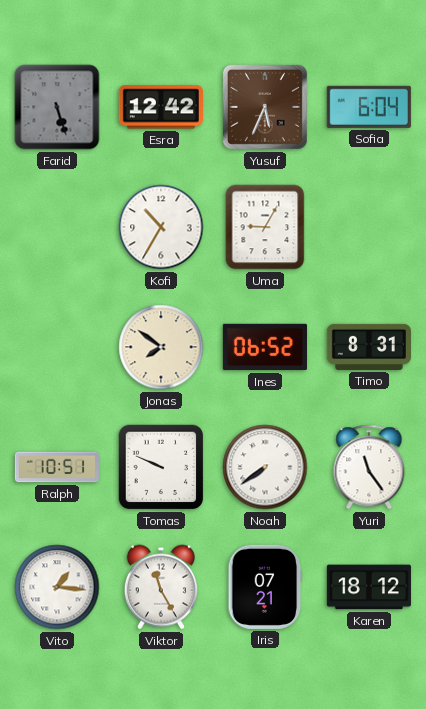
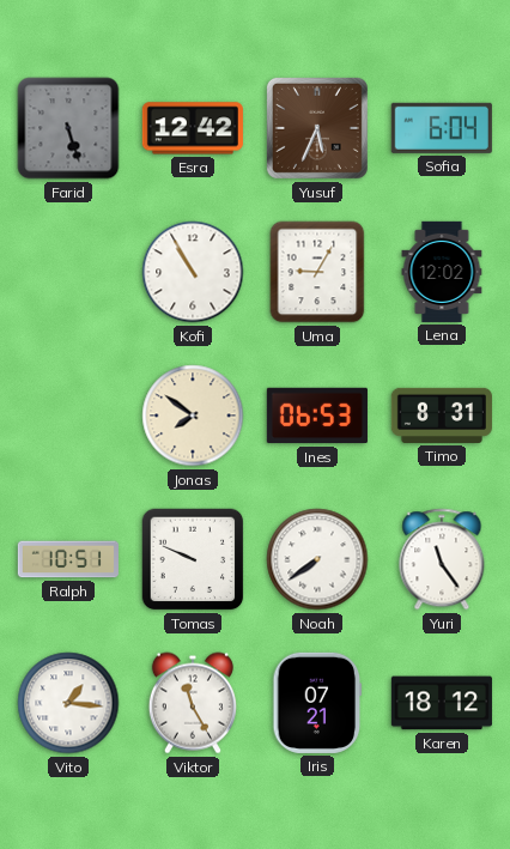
Kofi: 10:35 -> 10:55 (193, 272)
Lena: none -> 12:02 (442, 272)
Ines: 06:52 -> 06:53 (317, 416)
